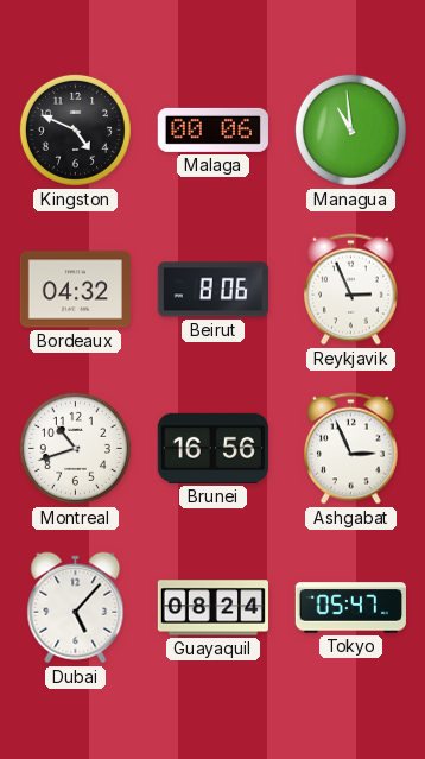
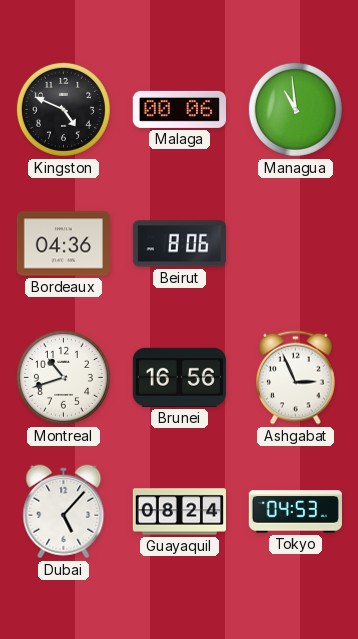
Bordeaux: 04:32 -> 04:36 (63, 244)
Reykjavik: 2:56 -> none (351, 290)
Tokyo: 05:47 -> 04:53 (295, 512)
